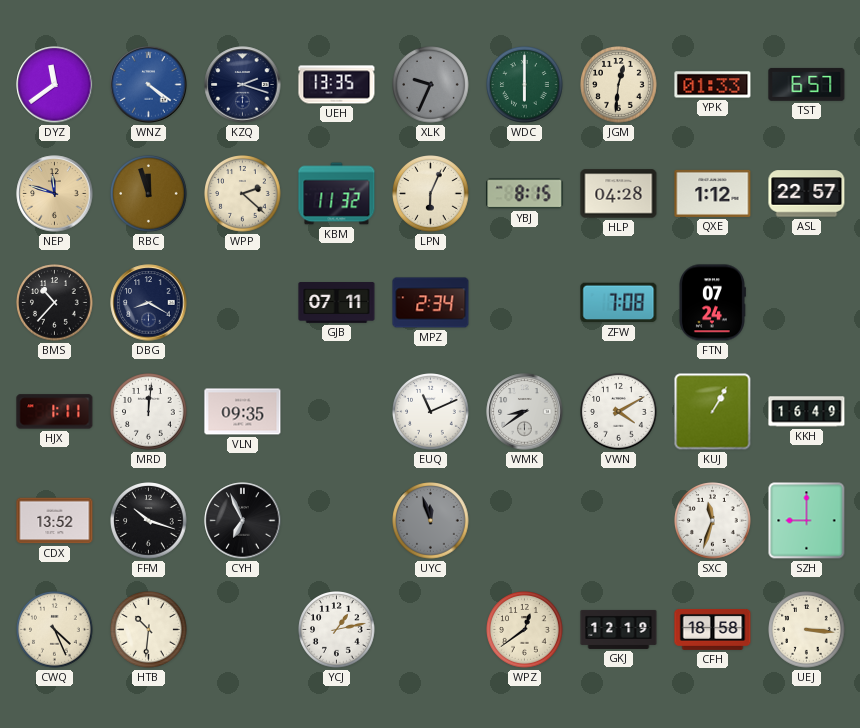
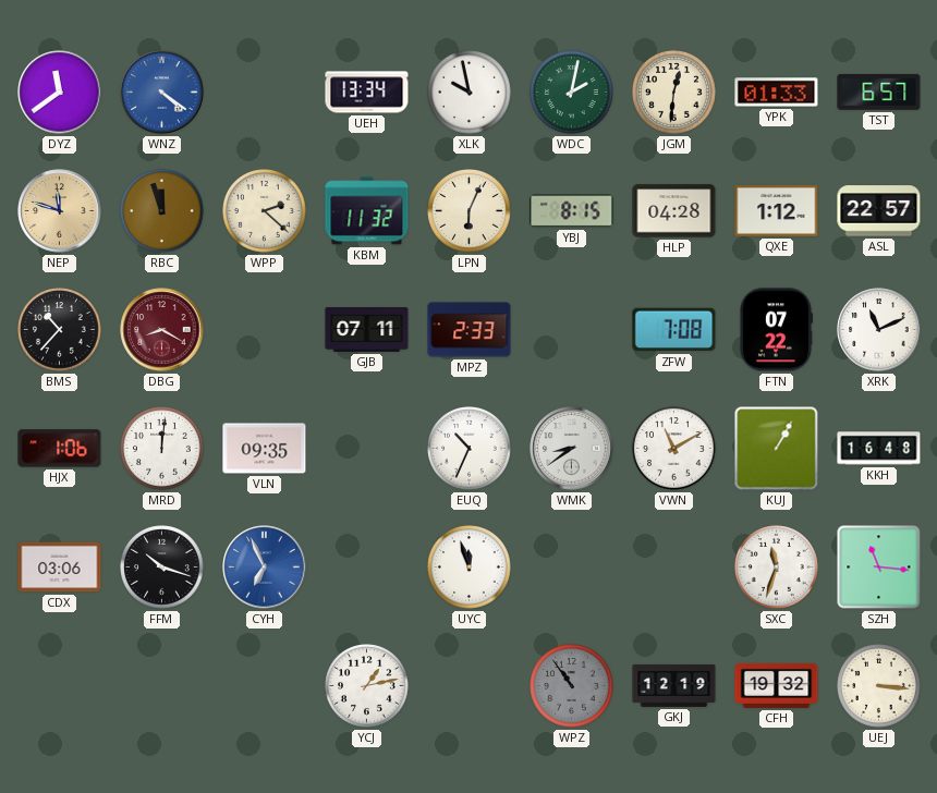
KZQ: 2:18 -> none (243, 85)
UEH: 13:35 -> 13:34 (367, 93)
XLK: 9:34 -> 9:58 (470, 93)
XLK dial: grey -> white (470, 93)
WDC: 6:00 -> 2:02 (572, 93)
DBG dial: navy -> burgundy (162, 330)
MPZ: 2:34 -> 2:33 (470, 330)
FTN: 07:24 -> 07:22 (776, 330)
XRK: none -> 11:11 (879, 330)
HJX: 1:11 -> 1:06 (60, 449)
EUQ: 11:11 -> 10:34 (470, 449)
VWN: 4:10 -> 11:10 (674, 449)
KKH: 16:49 -> 16:48 (879, 449)
CDX: 13:52 -> 03:06 (60, 568)
CYH dial: black -> blue (265, 568)
UYC dial: grey -> white (470, 568)
SZH: 9:00 -> 11:16 (879, 568)
CWQ: 4:26 -> none (55, 630)
HTB: 10:31 -> none (149, 630)
WPZ: 12:39 -> 10:54 (572, 686)
WPZ dial: cream -> grey (572, 686)
CFH: 18:58 -> 19:32 (777, 685)
